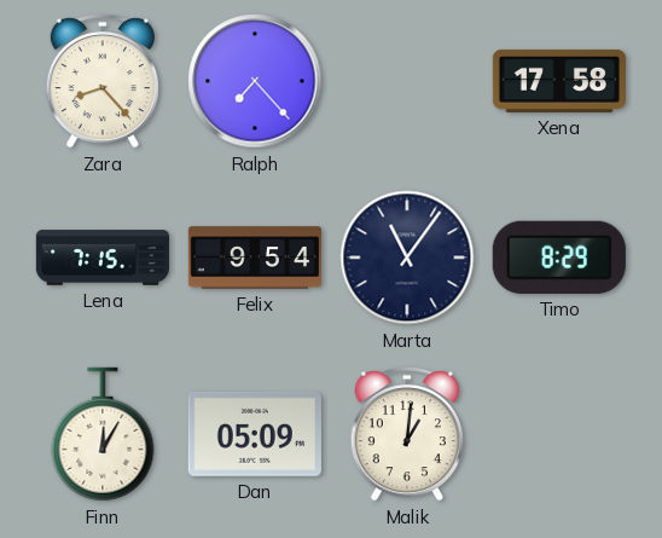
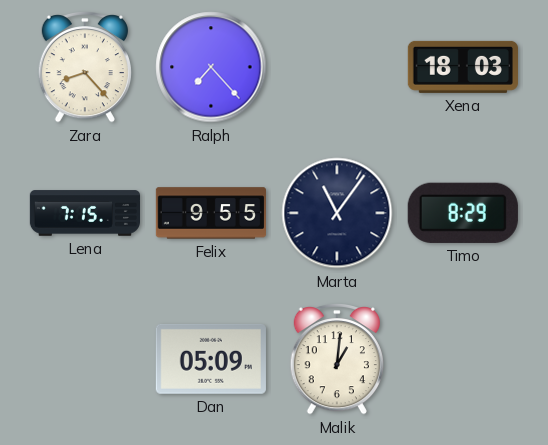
Xena: 17:58 -> 18:03 (463, 67)
Felix: 9:54 -> 9:55 (210, 213)
Finn: 12:05 -> none (103, 434)
